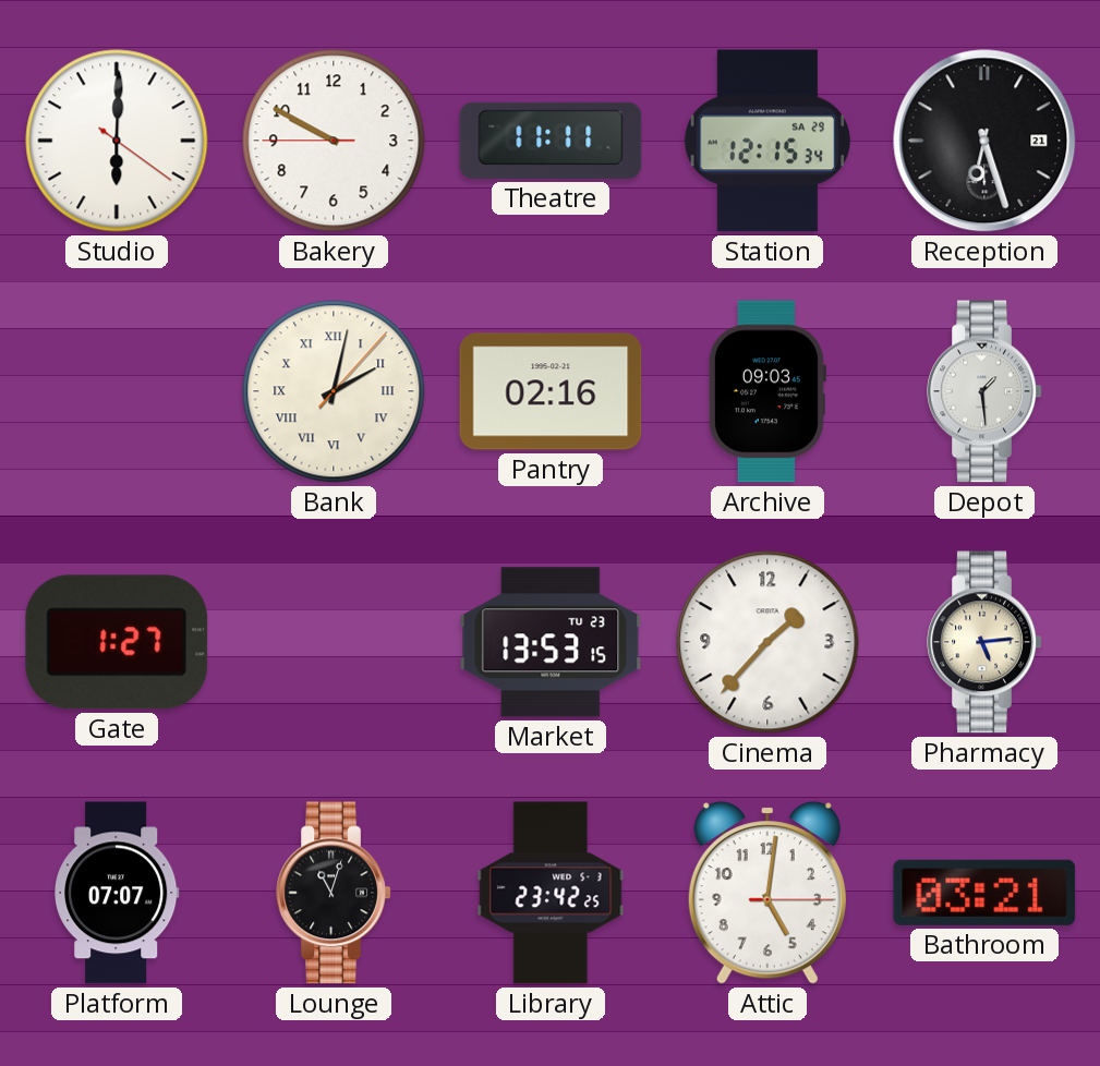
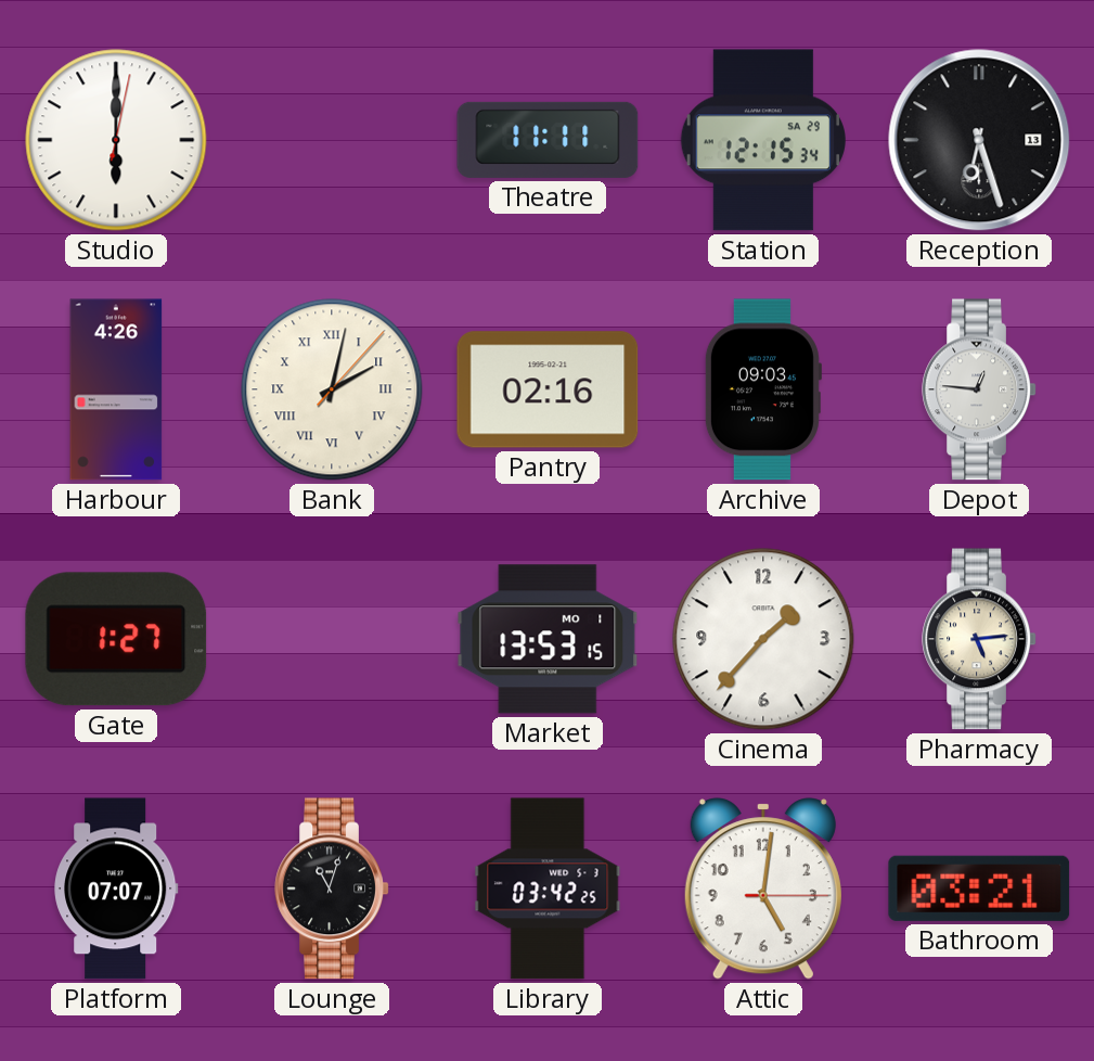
Studio: 6:00:21 -> 6:00:02 (116, 140)
Bakery: 9:49 -> none (334, 141)
Reception date: 21 -> 13 (979, 140)
Harbour: none -> 4:26 (116, 389)
Depot: 1:29 -> 12:46 (979, 389)
Market date: TU 23 -> MO 1 (548, 639)
Library: 23:42 -> 03:42 (548, 889)
